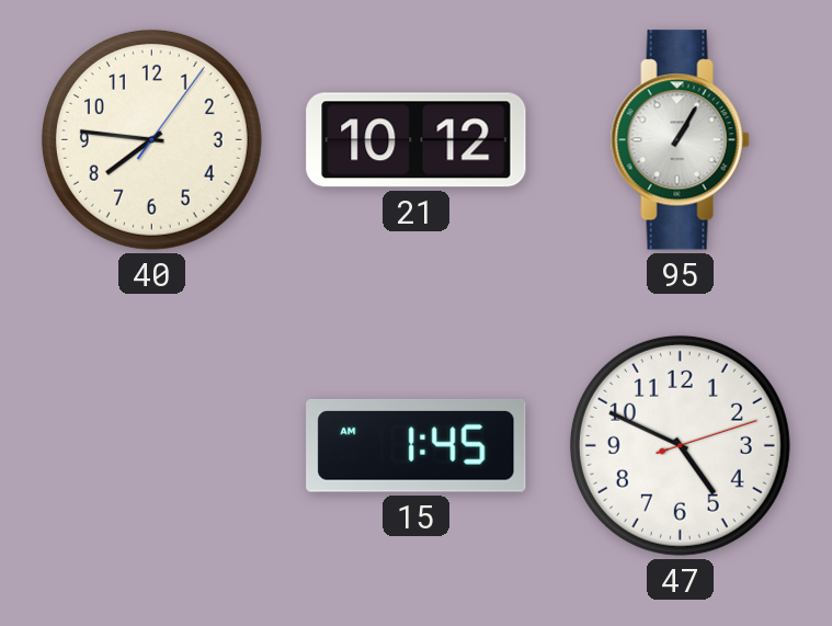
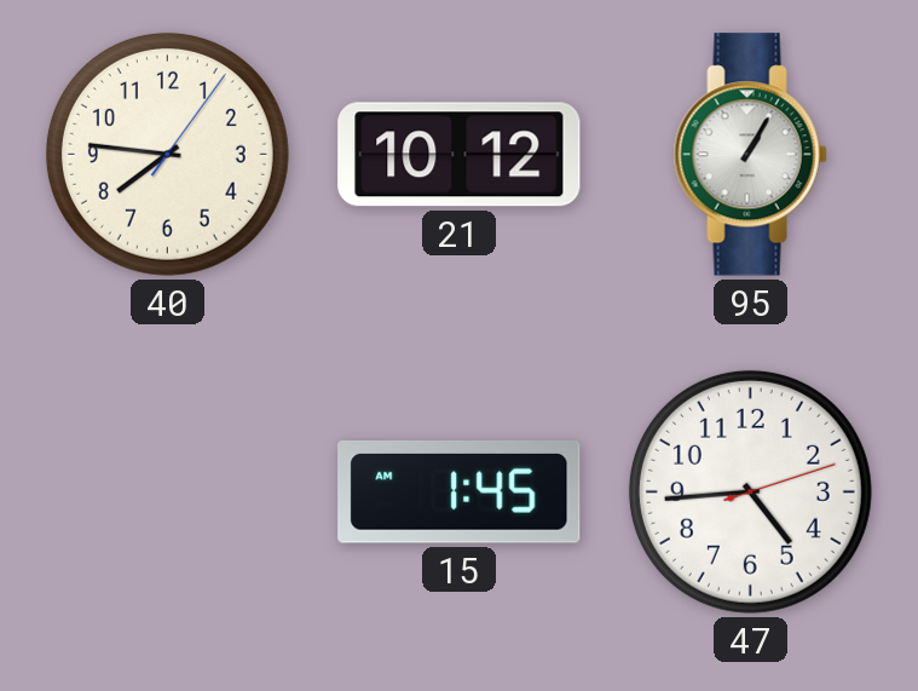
47: 4:49 -> 4:44 (750, 491)
